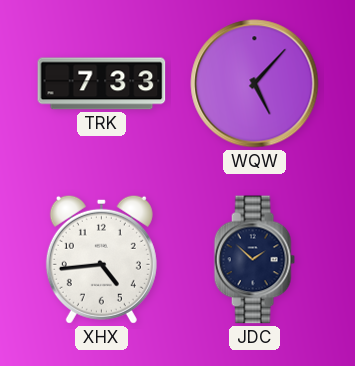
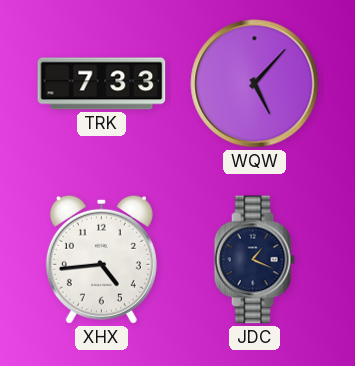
JDC: 1:52 -> 1:19 (254, 260)
